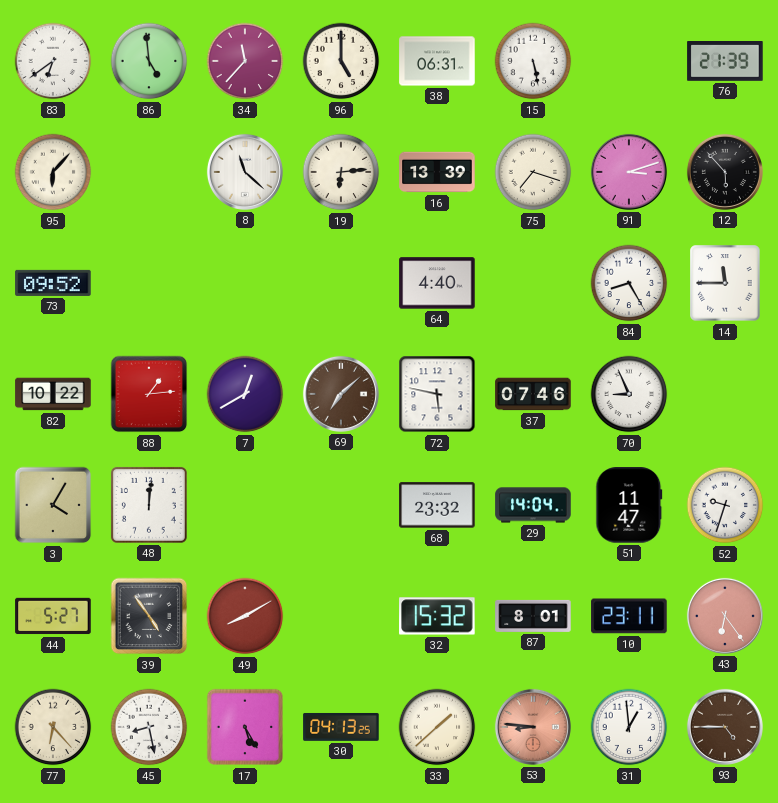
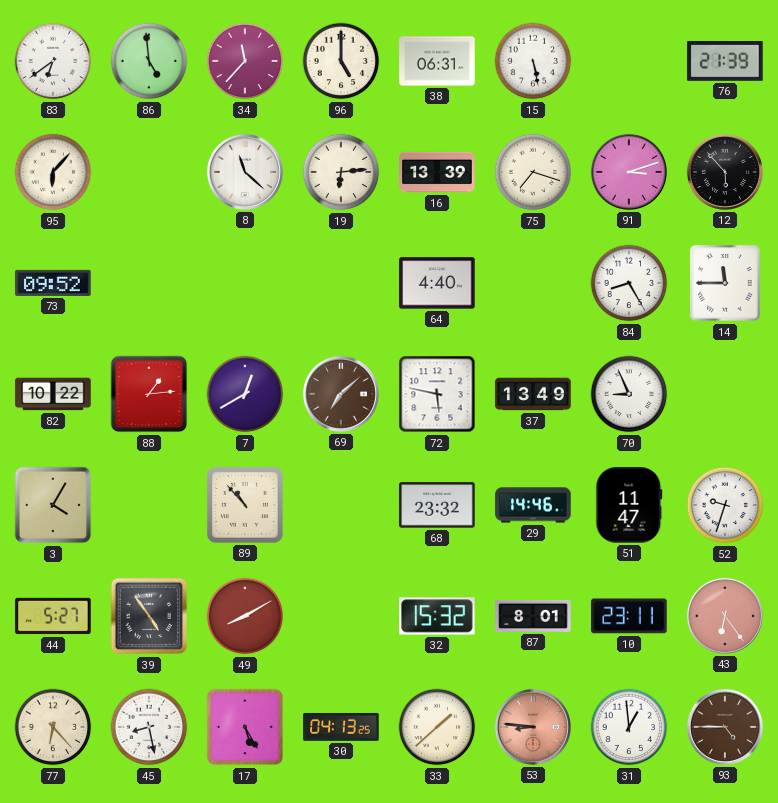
37: 07:46 -> 13:49 (533, 394)
48: 12:01 -> none (149, 505)
89: none -> 10:53 (245, 505)
29: 14:04 -> 14:46 (533, 505)
